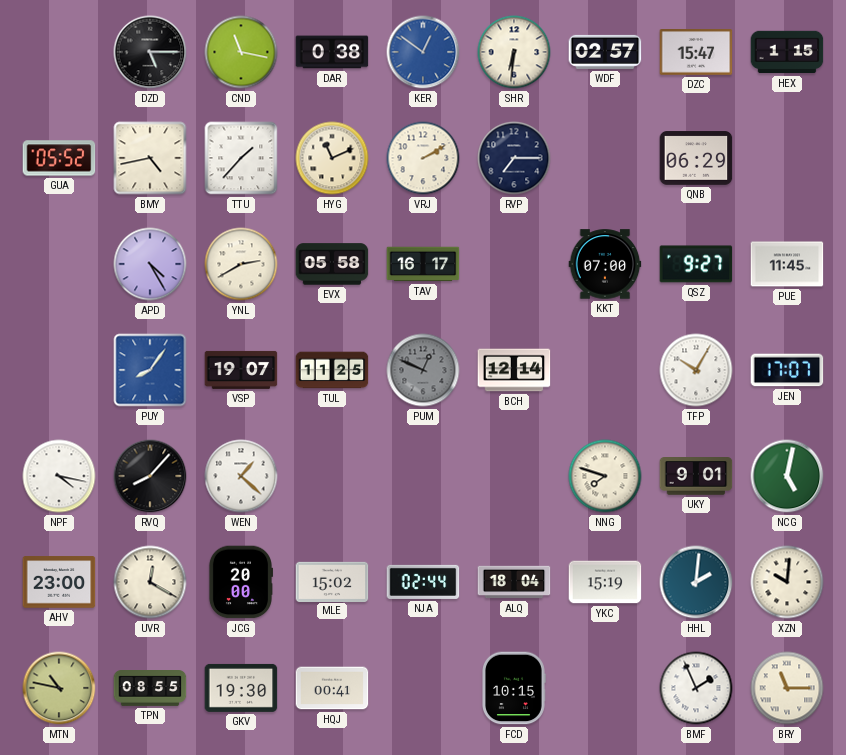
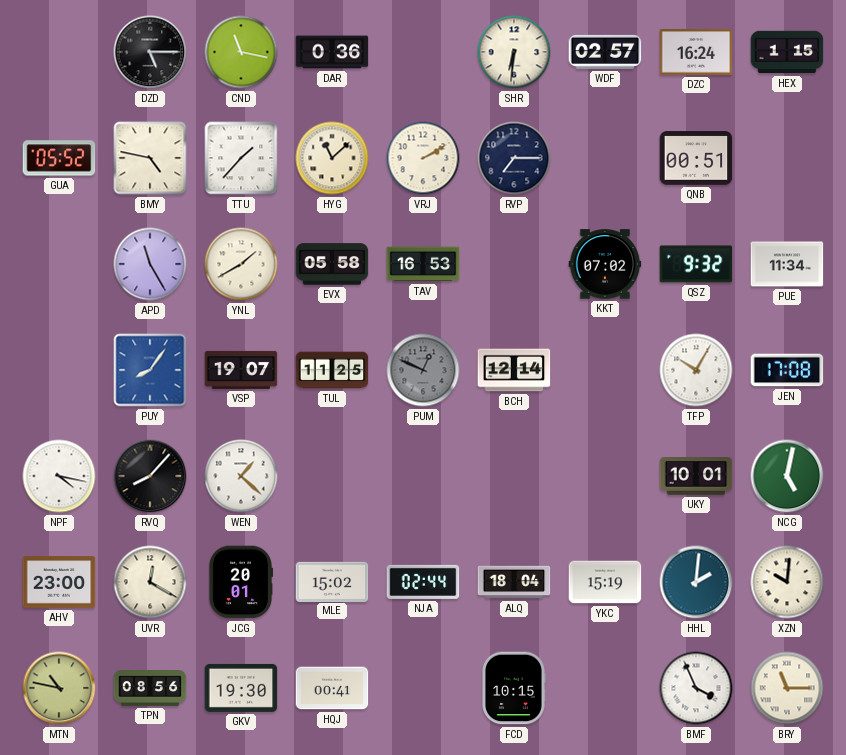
DAR: 0:38 -> 0:36 (332, 52)
KER: 12:51 -> none (423, 52)
DZC: 15:47 -> 16:24 (696, 52)
BMY: 4:43 -> 4:47 (150, 158)
HYG: 11:11 -> 11:08 (332, 158)
QNB: 06:29 -> 00:51 (696, 158)
APD: 4:25 -> 11:25 (150, 264)
YNL: 2:40 -> 1:40 (241, 264)
TAV: 16:17 -> 16:53 (423, 264)
KKT: 07:00 -> 07:02 (605, 264)
QSZ: 9:27 -> 9:32 (696, 264)
PUE: 11:45 -> 11:34 (787, 264)
JEN: 17:07 -> 17:08 (787, 370)
NNG: 7:48 -> none (605, 476)
UKY: 9:01 -> 10:01 (696, 476)
JCG: 20:00 -> 20:01 (240, 582)
TPN: 08:55 -> 08:56 (150, 689)
BMF: 1:56 -> 3:56 (696, 688)
